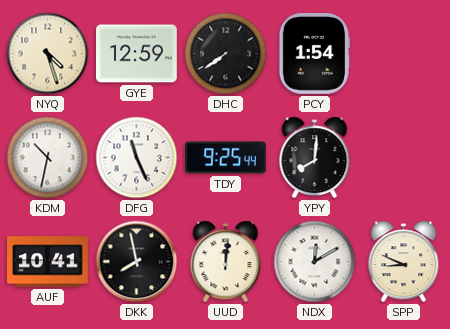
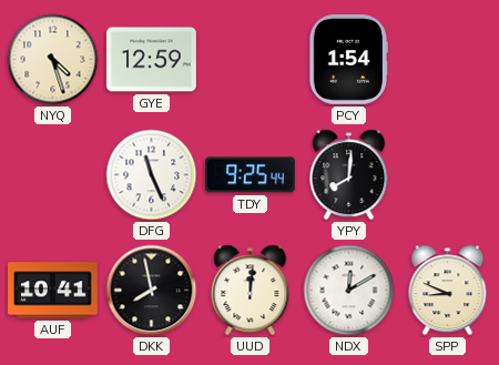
DHC: 7:39 -> none (226, 54)
KDM: 10:32 -> none (48, 158)
